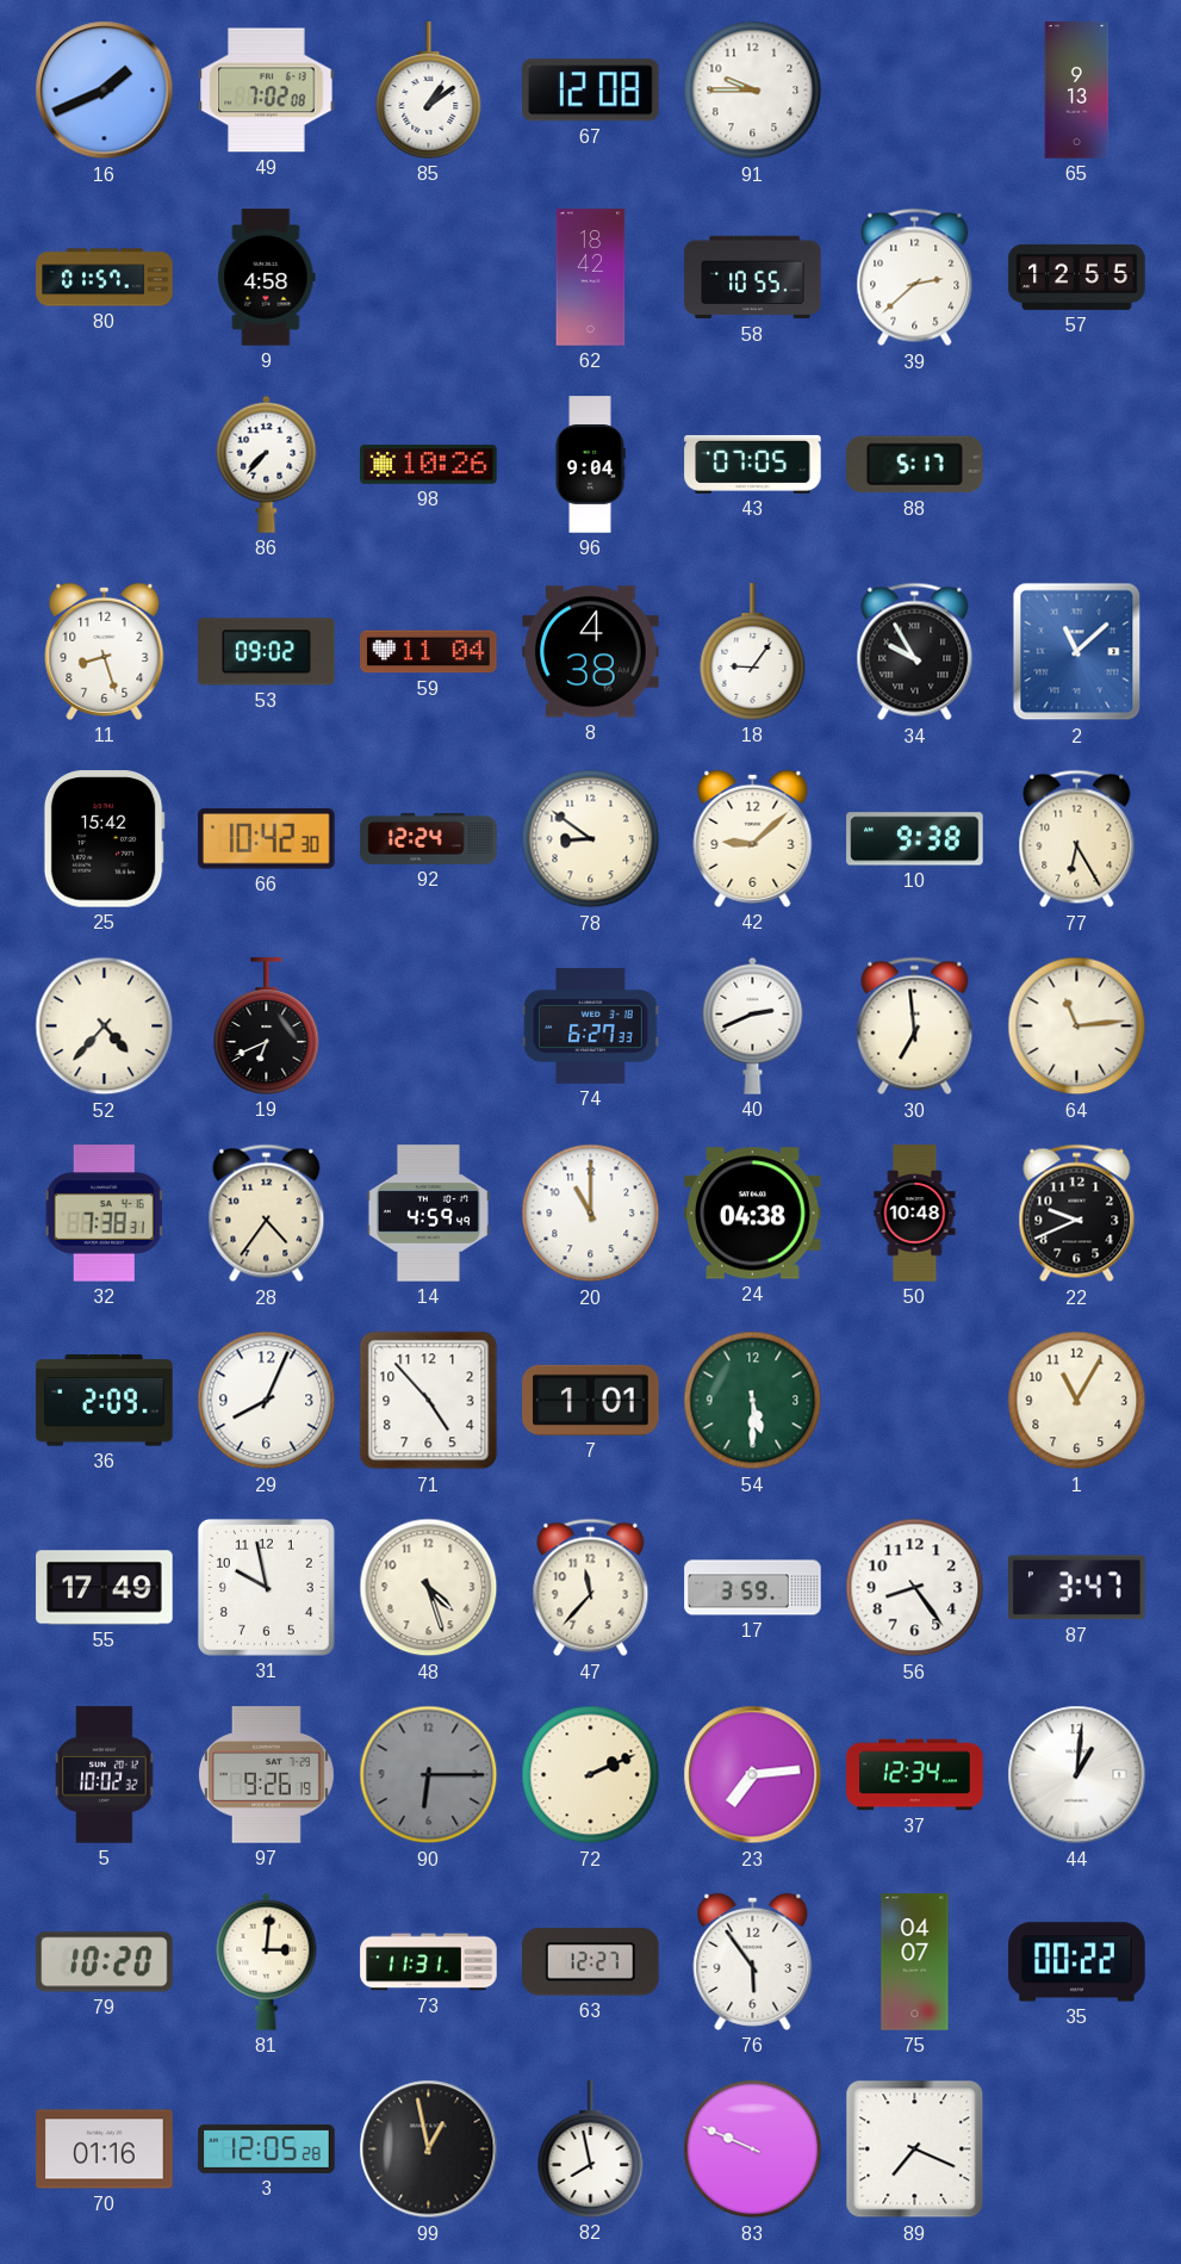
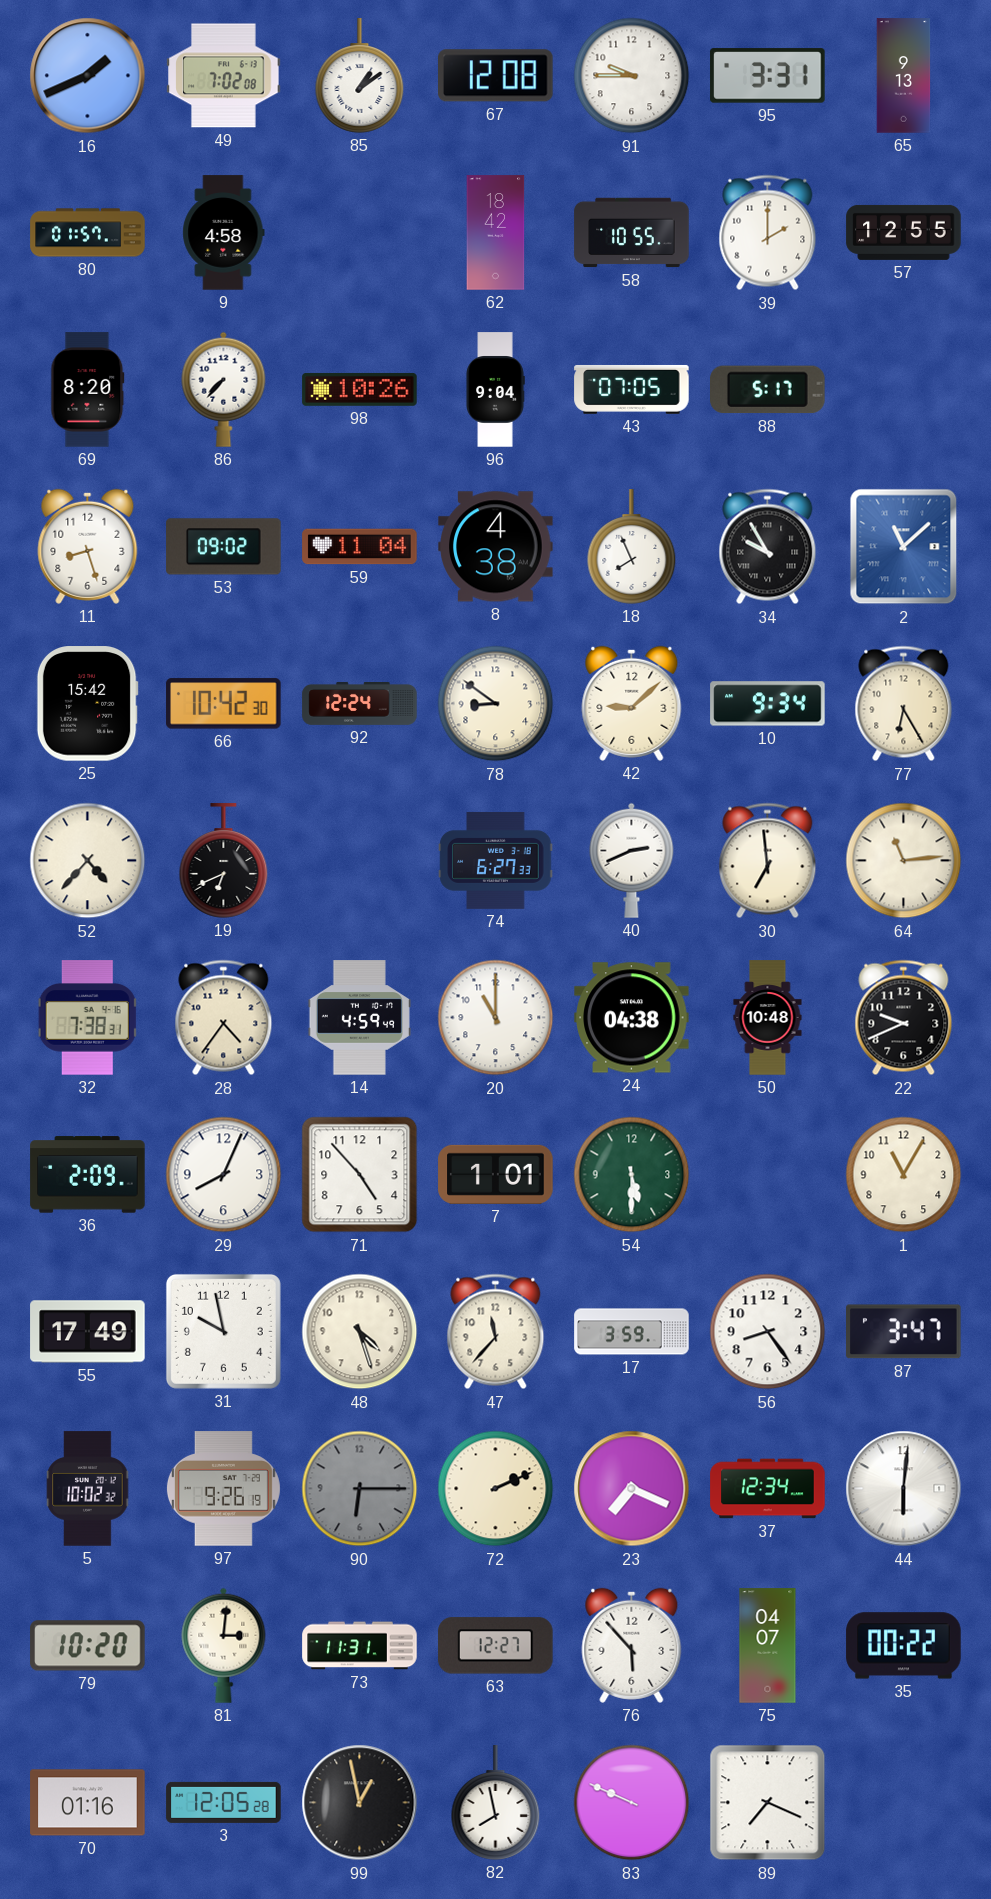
95: none -> 3:31 (768, 76)
39: 2:38 -> 2:00 (768, 233)
69: none -> 8:20 (88, 390)
18: 9:06 -> 7:56 (632, 547)
10: 9:38 -> 9:34 (768, 704)
23: 7:14 -> 7:19 (632, 1489)
44: 1:01 -> 6:01 (904, 1489)
76: 5:54 -> 5:53 (632, 1645)
